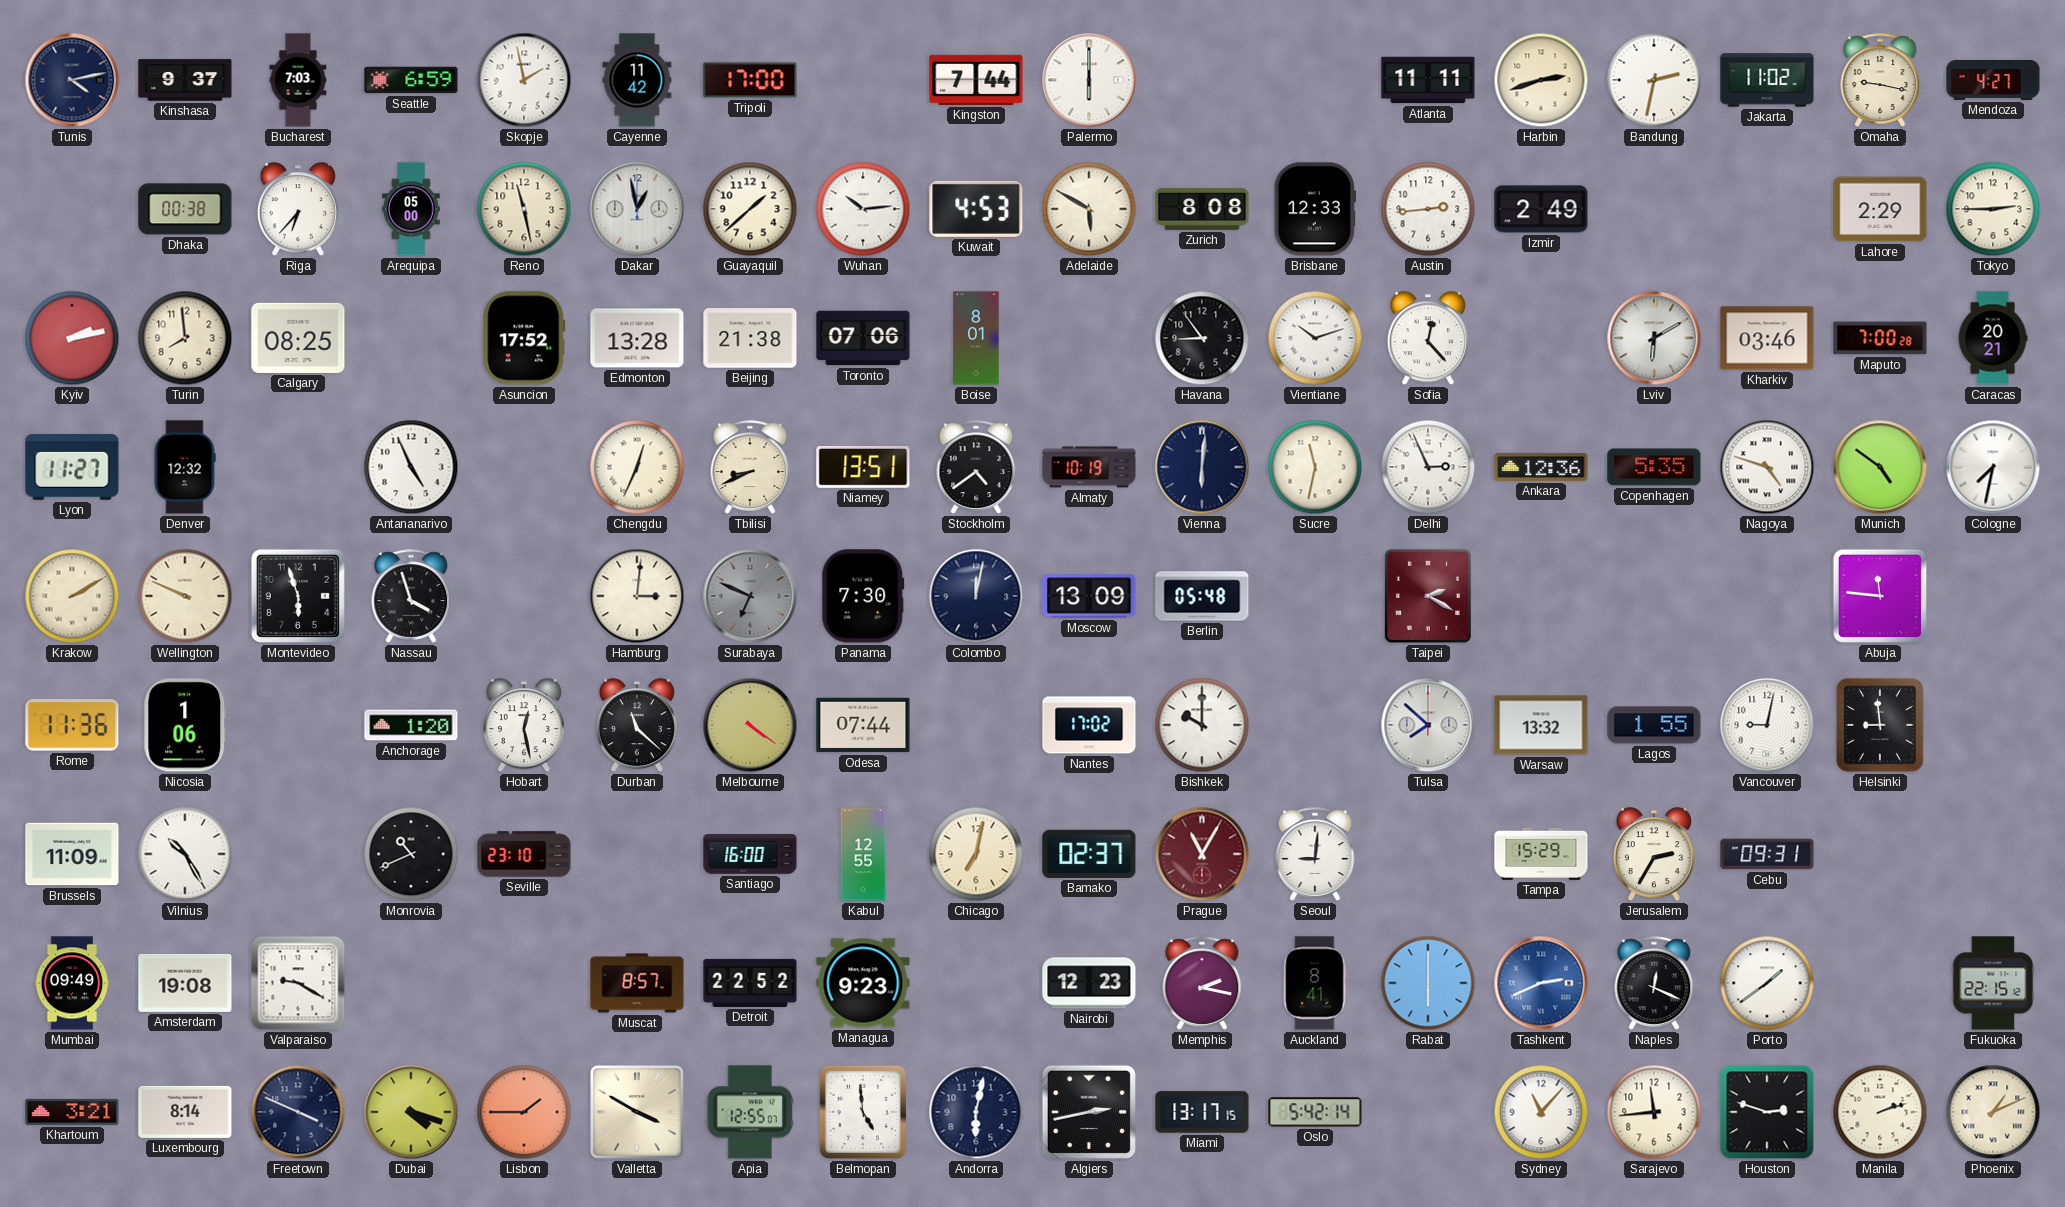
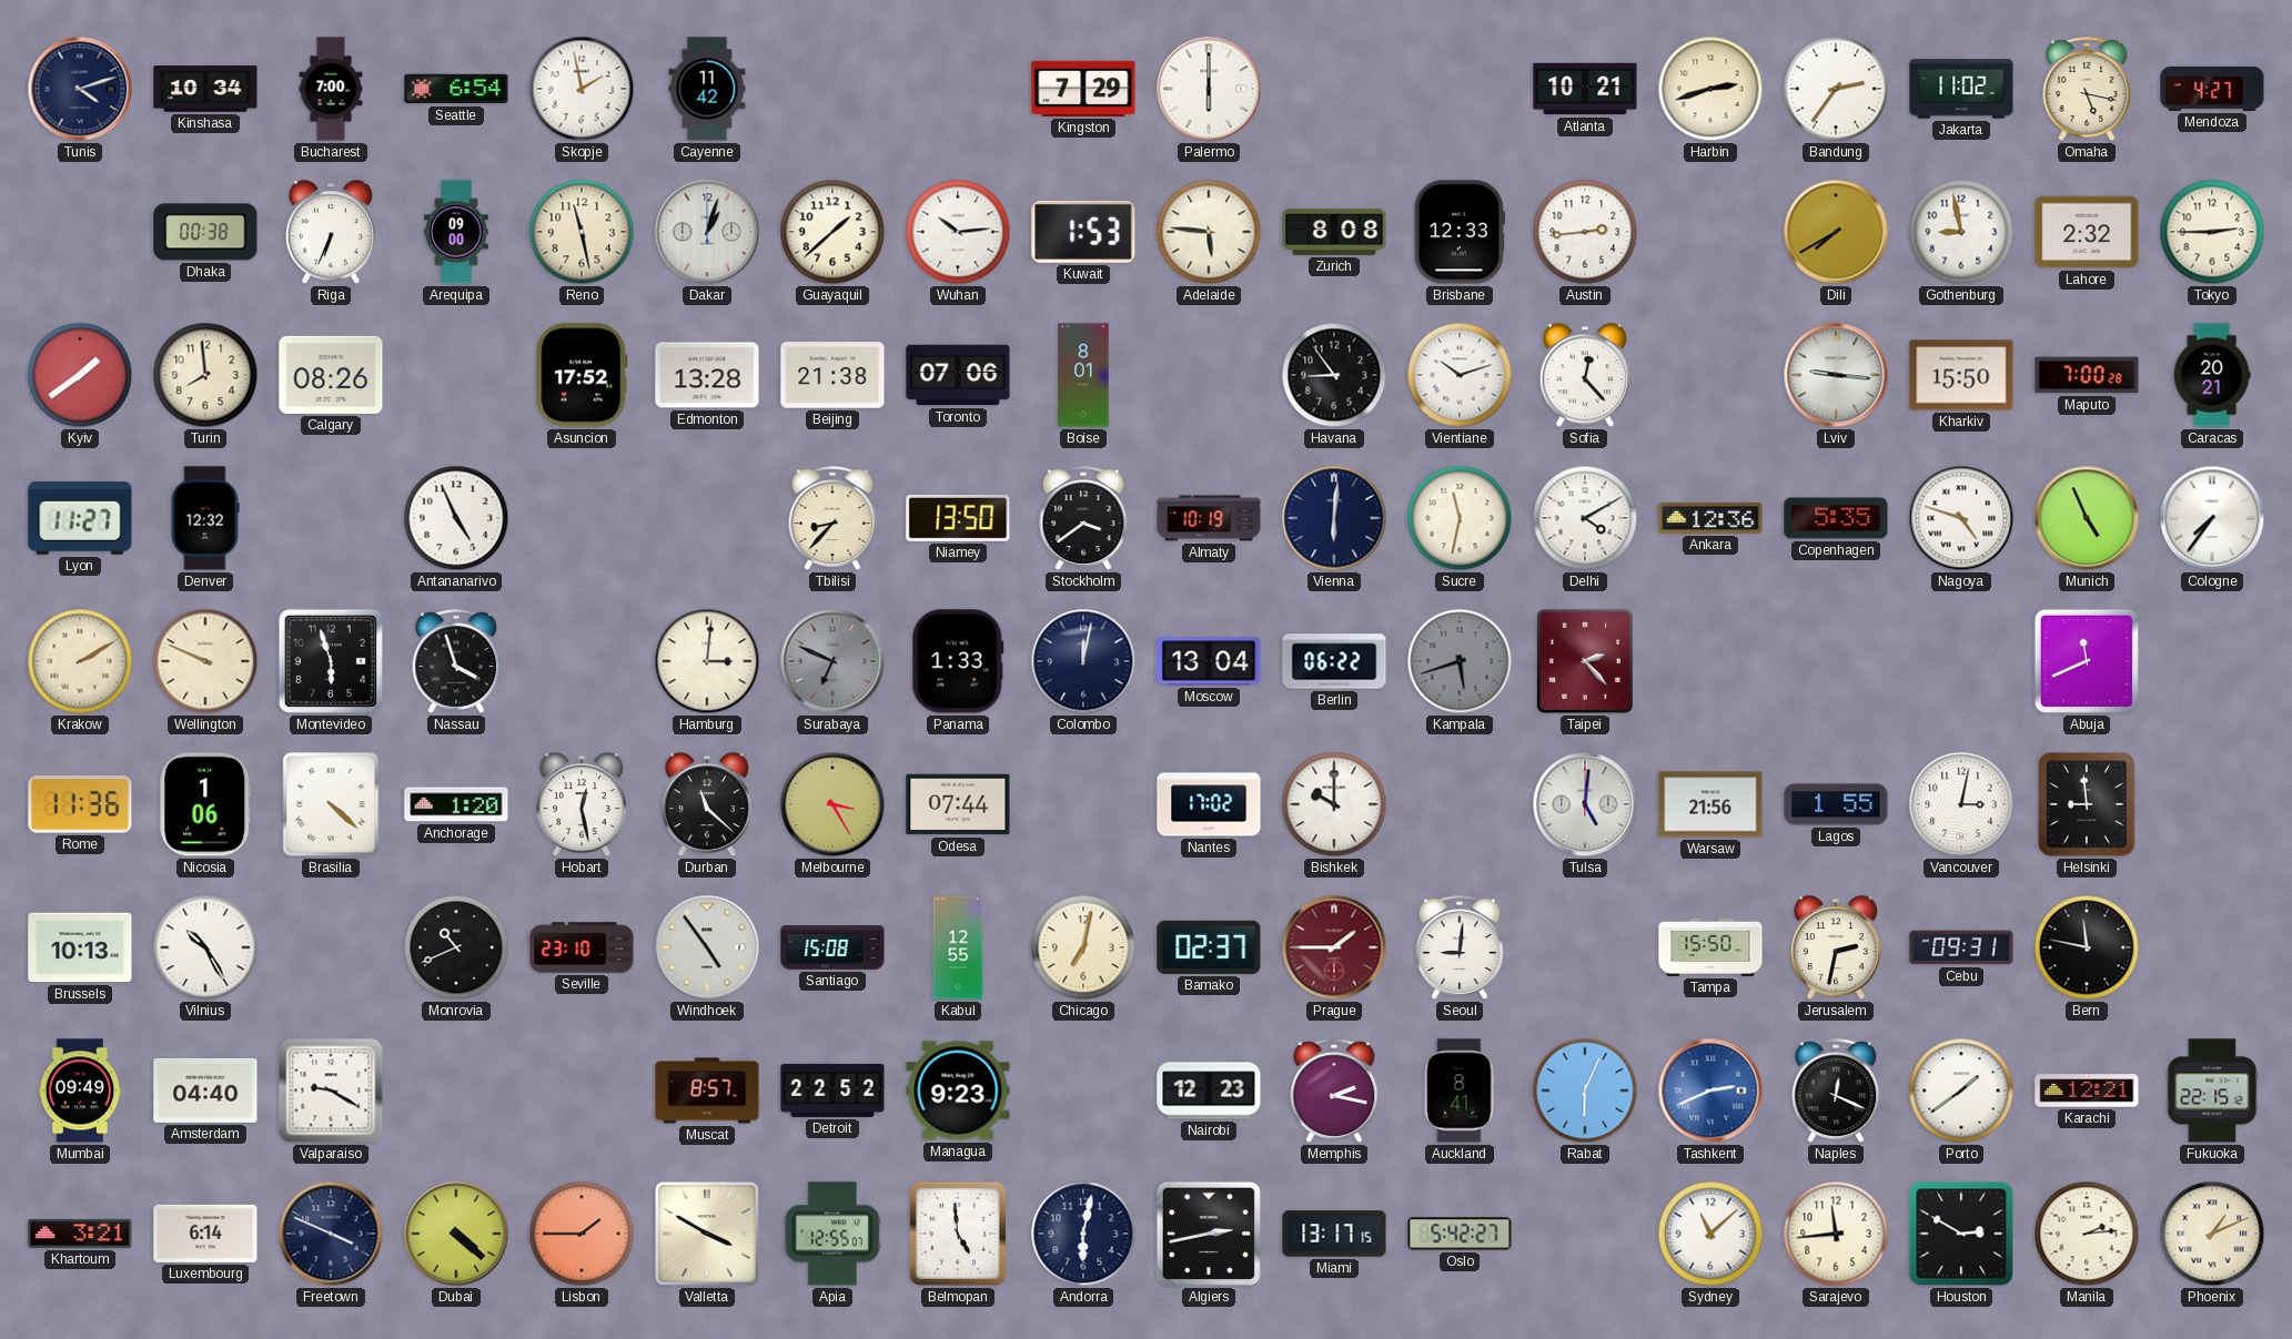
Tunis: 4:13 -> 4:12 (80, 89)
Kinshasa: 9:37 -> 10:34 (205, 89)
Bucharest: 7:03 -> 7:00 (331, 89)
Seattle: 6:59 -> 6:54 (456, 89)
Tripoli: 17:00 -> none (750, 80)
Kingston: 7:44 -> 7:29 (1083, 89)
Atlanta: 11:11 -> 10:21 (1585, 89)
Bandung: 2:32 -> 2:36 (1836, 89)
Omaha: 9:17 -> 5:17 (2087, 89)
Riga: 6:37 -> 6:34 (331, 233)
Arequipa: 05:00 -> 09:00 (456, 232)
Dakar: 12:58 -> 1:03 (707, 232)
Kuwait: 4:53 -> 1:53 (1083, 232)
Adelaide: 5:50 -> 5:46 (1209, 232)
Izmir: 2:49 -> none (1541, 209)
Dili: none -> 7:40 (1836, 232)
Gothenburg: none -> 8:58 (1961, 232)
Lahore: 2:29 -> 2:32 (2087, 232)
Kyiv: 2:13 -> 1:39 (80, 375)
Calgary: 08:25 -> 08:26 (331, 375)
Lviv: 6:10 -> 9:16 (1836, 375)
Kharkiv: 03:46 -> 15:50 (1961, 375)
Chengdu: 12:34 -> none (637, 467)
Tbilisi: 8:41 -> 8:37 (832, 518)
Niamey: 13:51 -> 13:50 (958, 518)
Stockholm: 4:39 -> 3:39 (1083, 518)
Delhi: 2:56 -> 4:10 (1585, 518)
Munich: 4:51 -> 4:56 (2087, 518)
Cologne: 7:32 -> 7:36 (2212, 518)
Panama: 7:30 -> 1:33 (958, 661)
Moscow: 13:09 -> 13:04 (1209, 661)
Berlin: 05:48 -> 06:22 (1334, 661)
Kampala: none -> 5:42 (1460, 661)
Taipei: 2:20 -> 2:23 (1585, 661)
Abuja: 11:46 -> 11:41 (2087, 661)
Brasilia: none -> 4:22 (331, 804)
Melbourne: 4:21 -> 3:25 (832, 804)
Tulsa: 7:52 -> 5:01 (1585, 804)
Warsaw: 13:32 -> 21:56 (1710, 804)
Vancouver: 9:02 -> 3:02 (1961, 804)
Brussels: 11:09 -> 10:13 (80, 947)
Windhoek: none -> 4:54 (707, 947)
Santiago: 16:00 -> 15:08 (832, 947)
Prague: 11:05 -> 1:45 (1334, 947)
Tampa: 15:29 -> 15:50 (1710, 947)
Jerusalem: 2:35 -> 2:32 (1836, 949)
Bern: none -> 11:47 (2087, 947)
Amsterdam: 19:08 -> 04:40 (205, 1091)
Rabat: 6:00 -> 6:04 (1585, 1091)
Karachi: none -> 12:21 (2087, 1091)
Luxembourg: 8:14 -> 6:14 (205, 1234)
Dubai: 4:18 -> 4:22 (456, 1234)
Oslo: 5:42:14 -> 5:42:27 (1460, 1234)
Sydney: 11:07 -> 11:08 (1710, 1234)
Houston: 2:48 -> 2:50 (1961, 1234)
Manila: 2:12 -> 2:14 (2087, 1234)
